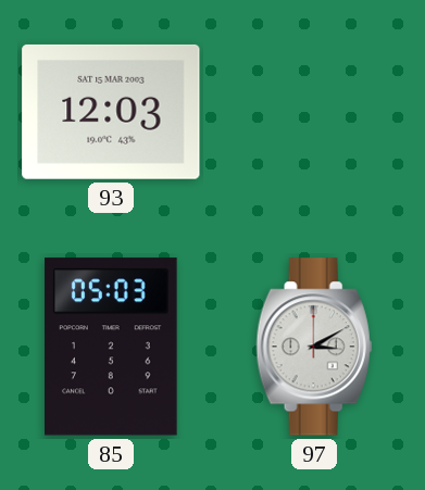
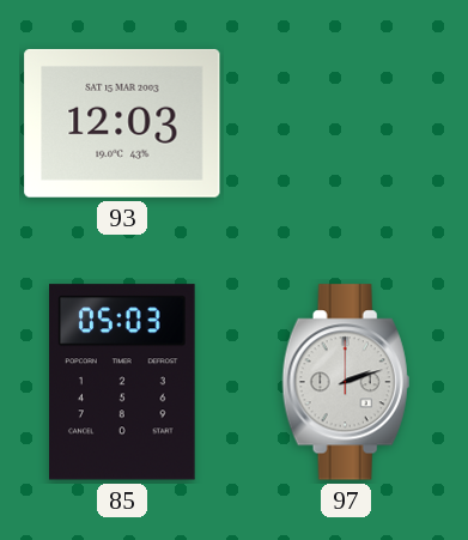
97: 3:10 -> 2:12 (346, 382)
